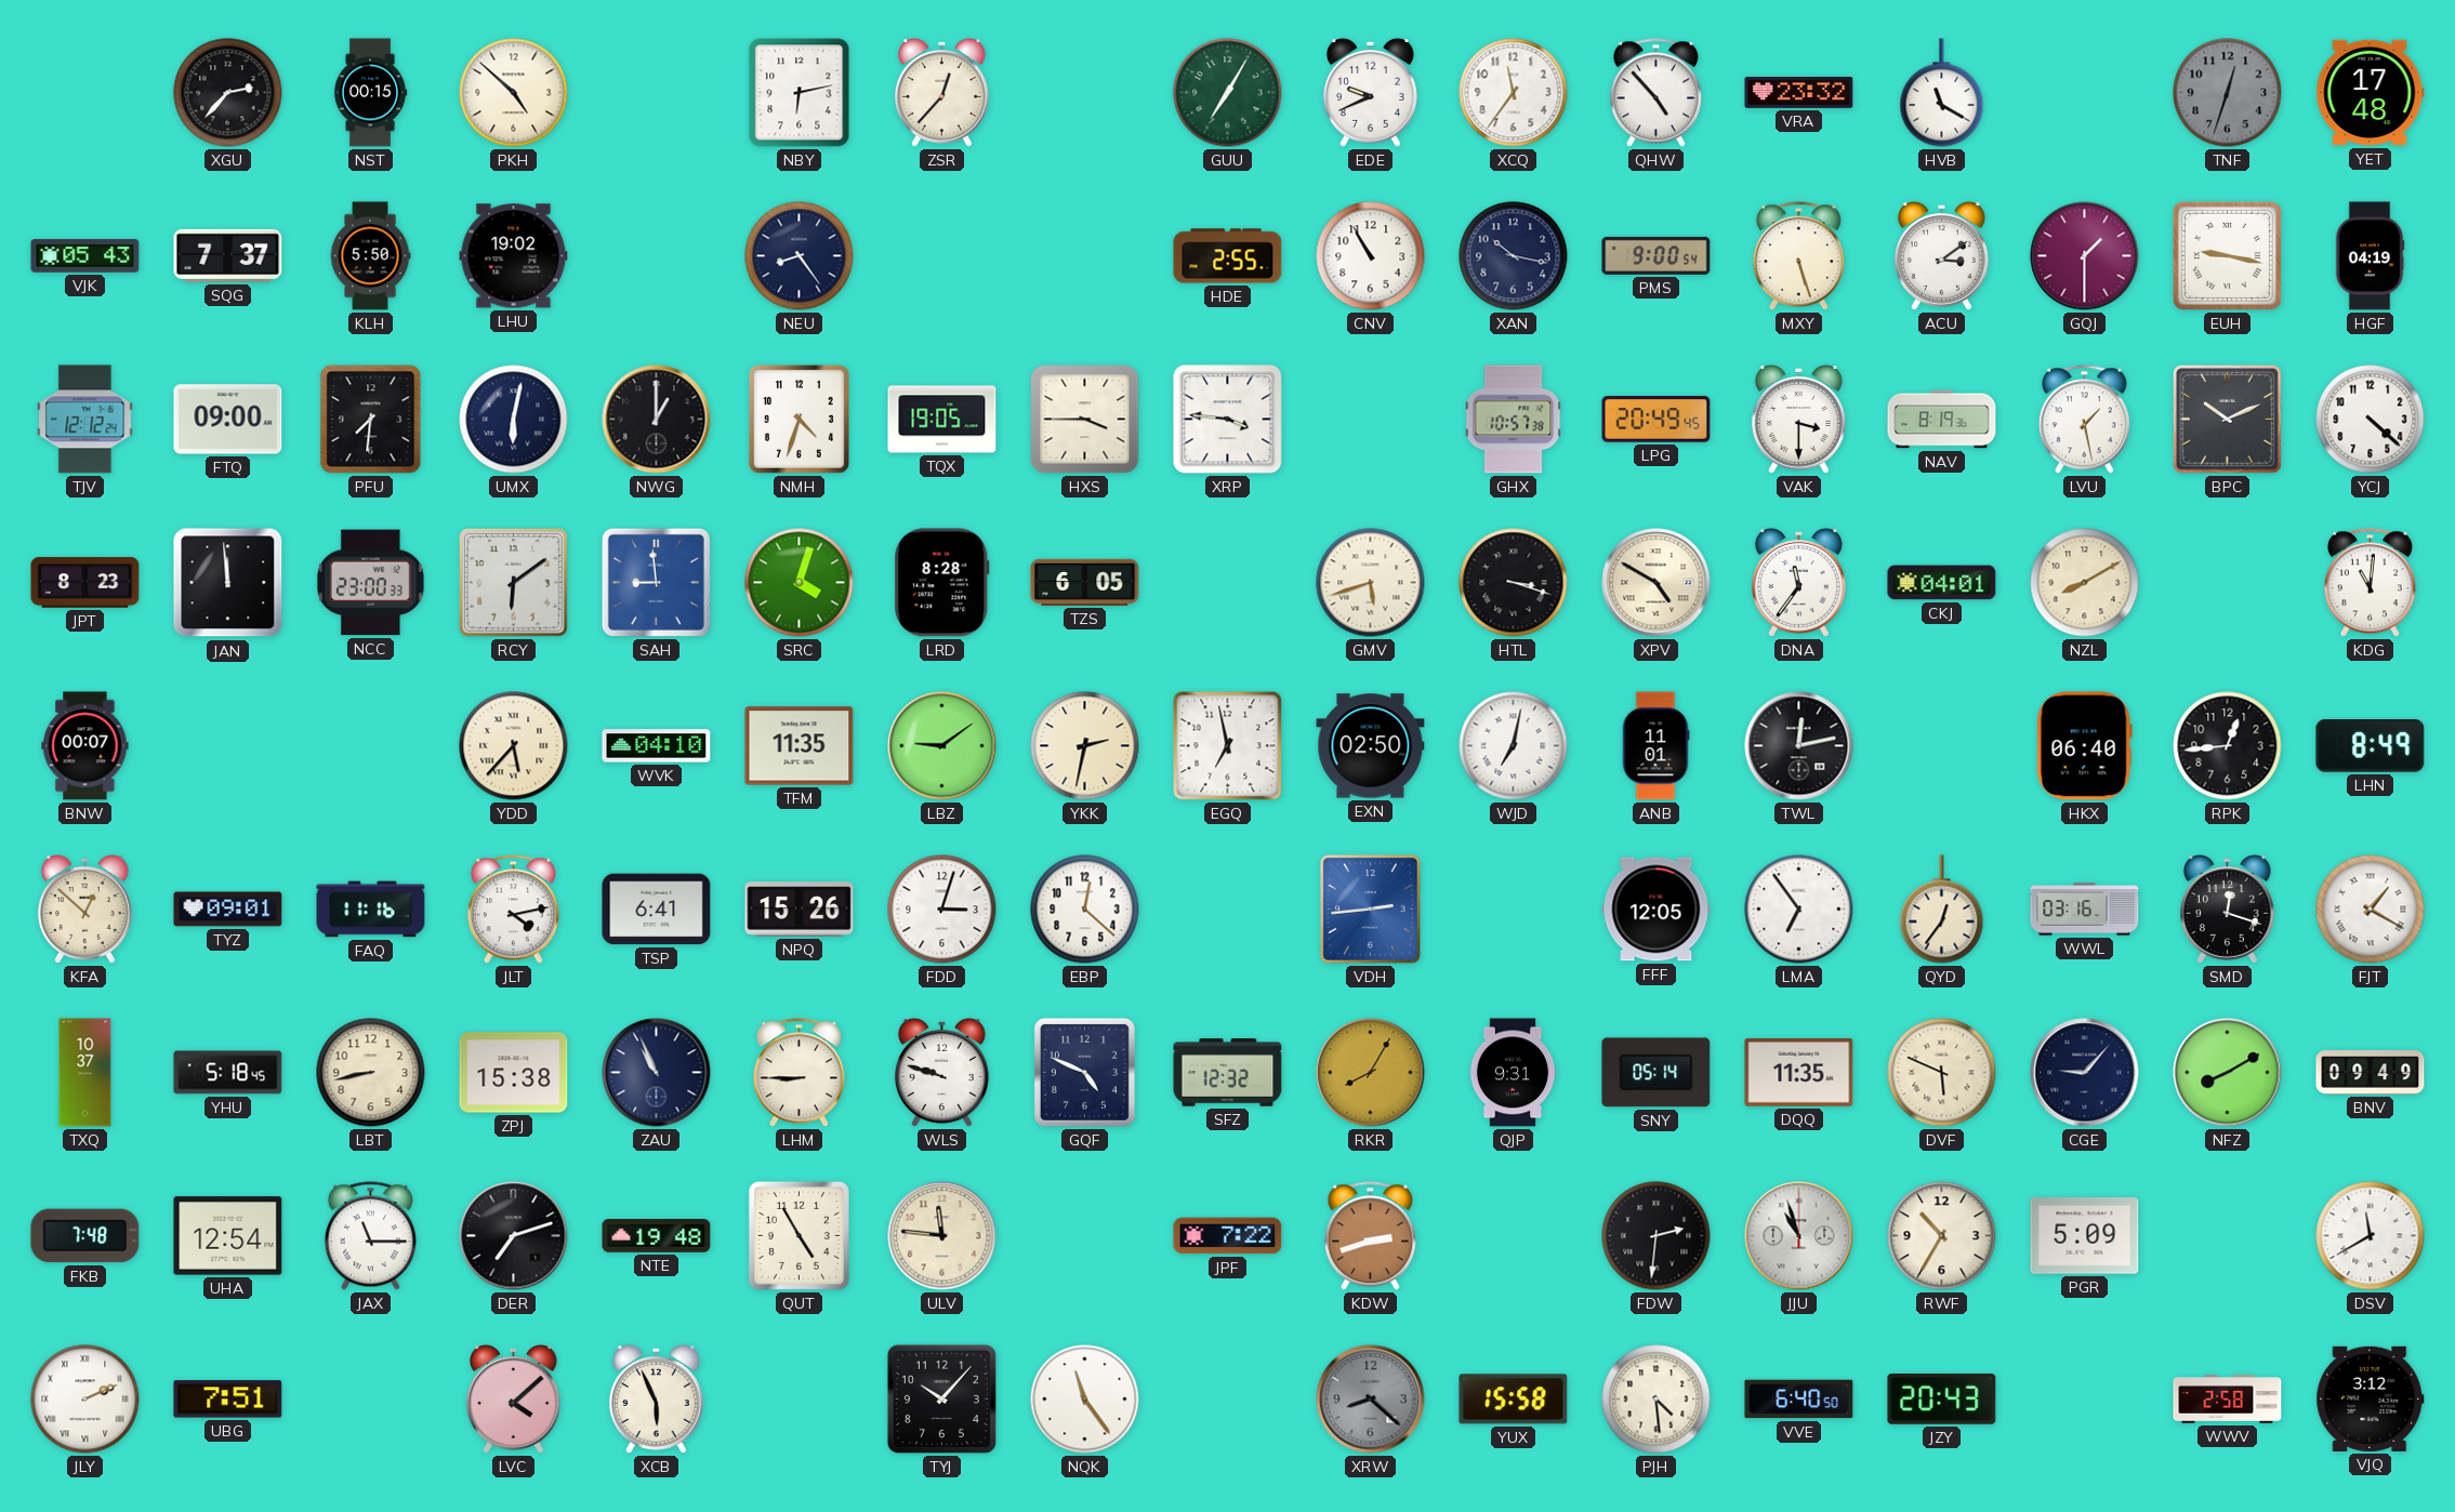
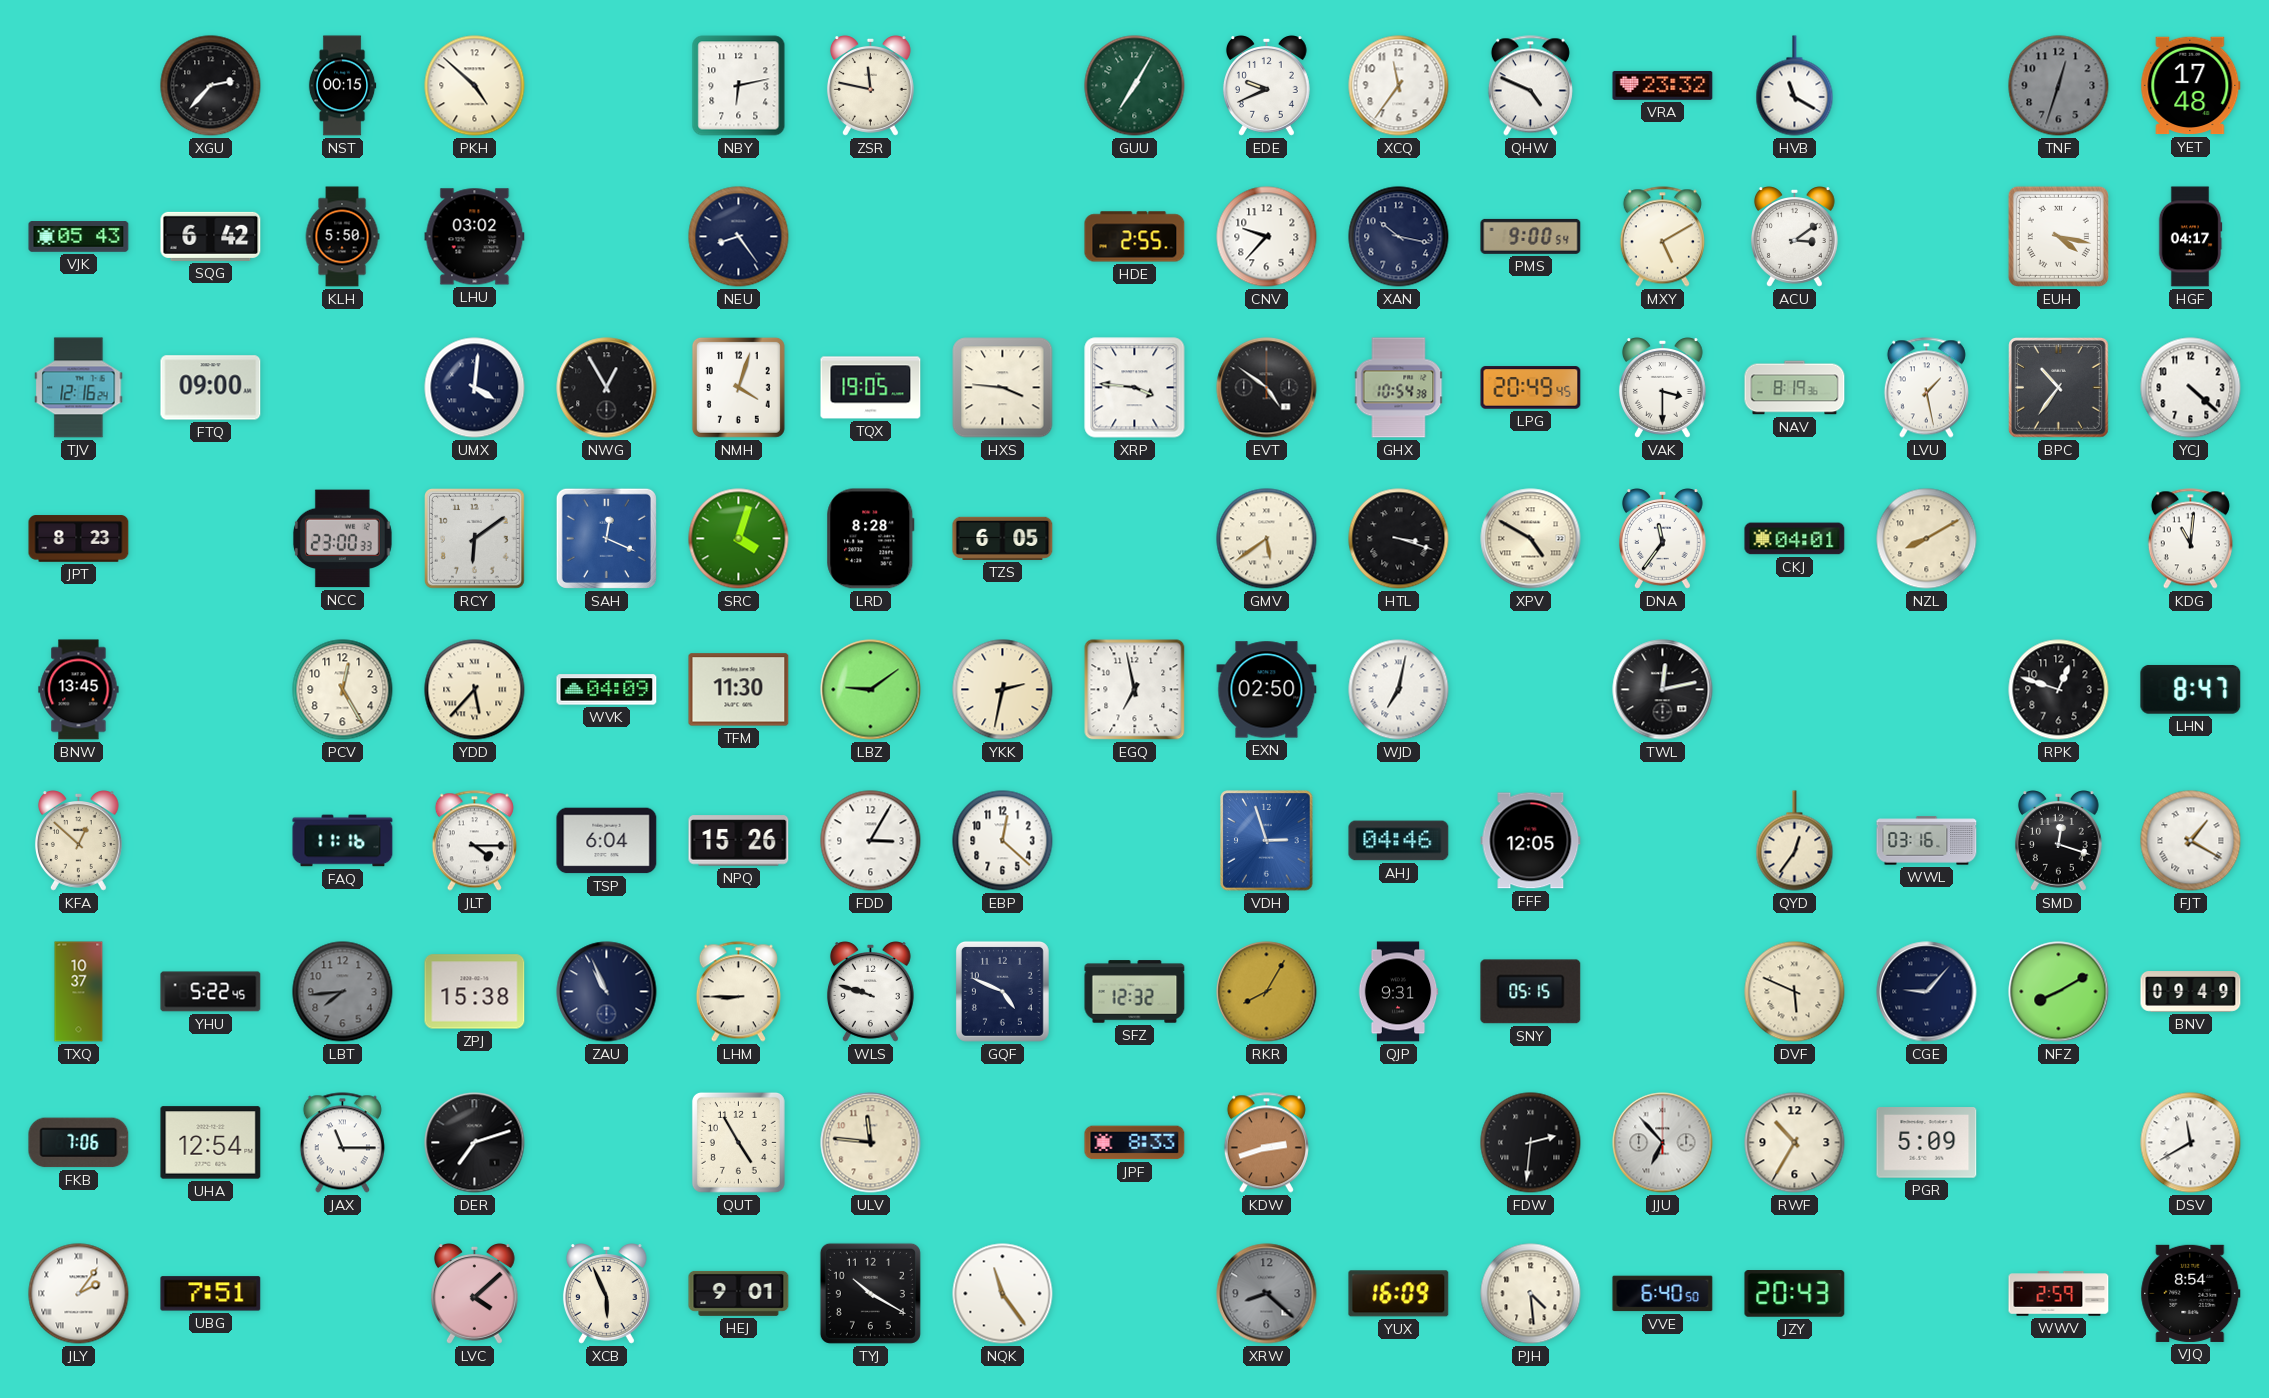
ZSR: 12:37 -> 11:47 (870, 86)
QHW: 4:53 -> 4:49 (1530, 86)
SQG: 7:37 -> 6:42 (211, 236)
LHU: 19:02 -> 03:02 (475, 237)
CNV: 10:55 -> 9:37 (1267, 237)
MXY: 5:27 -> 5:10 (1662, 237)
GQJ: 1:30 -> none (2085, 256)
EUH: 9:17 -> 4:17 (2058, 236)
HGF: 04:19 -> 04:17 (2190, 237)
TJV: 12:12 -> 12:16 (79, 388)
PFU: 7:31 -> none (371, 420)
UMX: 6:02 -> 4:01 (475, 388)
NWG: 1:00 -> 12:55 (607, 388)
NMH: 4:33 -> 4:03 (738, 387)
HXS: 3:45 -> 3:46 (1003, 388)
EVT: none -> 4:51 (1267, 388)
GHX: 10:57 -> 10:54 (1399, 388)
BPC: 10:11 -> 10:36 (2059, 388)
JAN: 11:59 -> none (228, 583)
SAH: 8:59 -> 12:19 (606, 538)
GMV: 5:42 -> 5:39 (1267, 539)
BNW: 00:07 -> 13:45 (79, 690)
PCV: none -> 12:25 (343, 690)
WVK: 04:10 -> 04:09 (607, 690)
TFM: 11:35 -> 11:30 (739, 690)
ANB: 11:01 -> none (1655, 746)
HKX: 06:40 -> none (2084, 746)
RPK: 12:44 -> 12:48 (2059, 690)
LHN: 8:49 -> 8:47 (2191, 689)
TYZ: 09:01 -> none (228, 910)
JLT: 4:13 -> 4:15 (474, 841)
TSP: 6:41 -> 6:04 (607, 841)
FDD: 3:03 -> 3:05 (871, 841)
VDH: 2:44 -> 2:57 (1267, 841)
AHJ: none -> 04:46 (1399, 841)
LMA: 6:54 -> none (1799, 910)
YHU: 5:18 -> 5:22 (211, 992)
LBT: 8:43 -> 7:44 (343, 992)
LBT dial: cream -> grey (343, 992)
SNY: 05:14 -> 05:15 (1531, 992)
DQQ: 11:35 -> none (1799, 1073)
FKB: 7:48 -> 7:06 (79, 1143)
NTE: 19:48 -> none (657, 1236)
JPF: 7:22 -> 8:33 (1135, 1143)
JJU: 10:57 -> 6:53 (1663, 1143)
JLY: 2:11 -> 2:06 (79, 1294)
HEJ: none -> 9:01 (739, 1293)
TYJ: 10:07 -> 10:20 (870, 1293)
YUX: 15:58 -> 16:09 (1399, 1294)
WWV: 2:58 -> 2:59 (2059, 1294)
VJQ: 3:12 -> 8:54 (2191, 1293)
